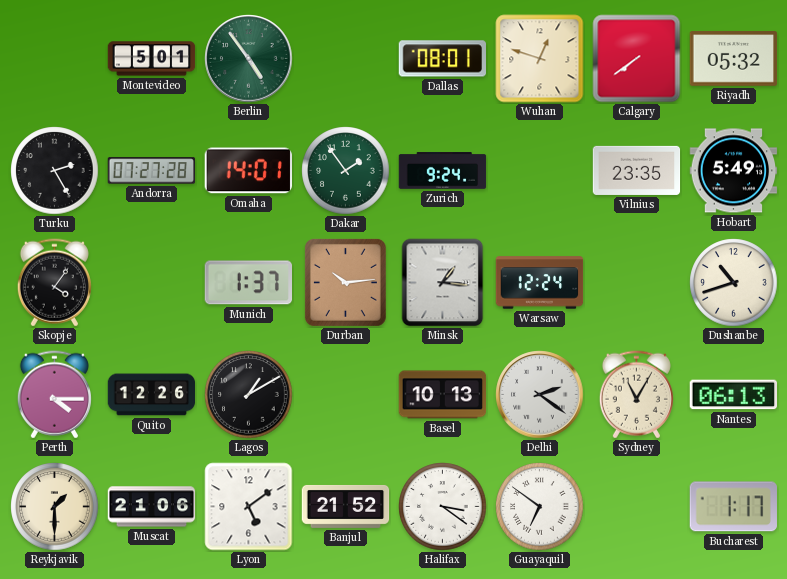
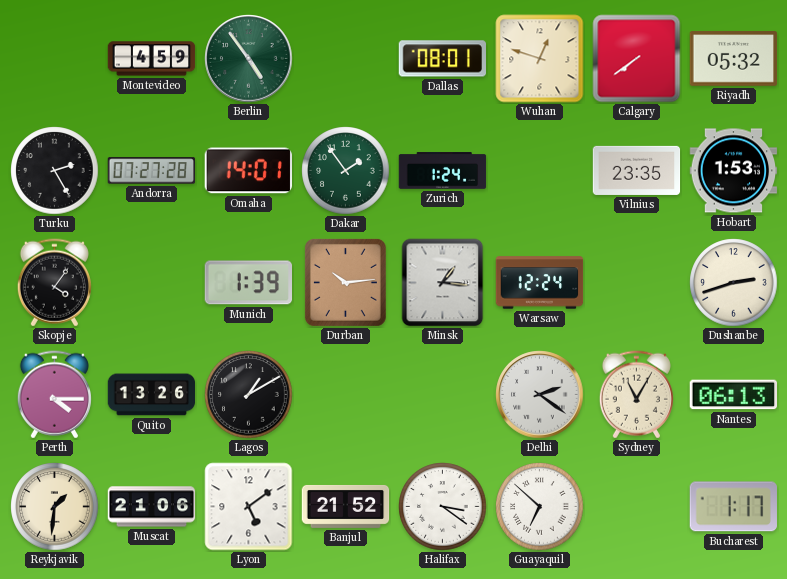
Montevideo: 5:01 -> 4:59 (152, 59)
Zurich: 9:24 -> 1:24 (443, 171)
Hobart: 5:49 -> 1:53 (734, 171)
Munich: 1:37 -> 1:39 (248, 283)
Dushanbe: 10:42 -> 2:42 (734, 283)
Quito: 12:26 -> 13:26 (152, 395)
Basel: 10:13 -> none (443, 395)
Reykjavik: 1:30 -> 1:31 (55, 507)
Guayaquil: 6:51 -> 6:52 (540, 507)
